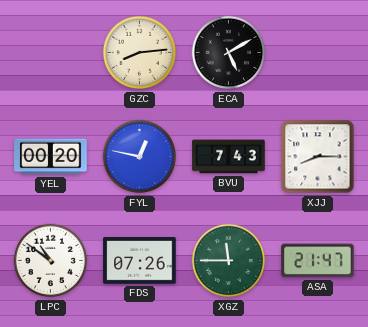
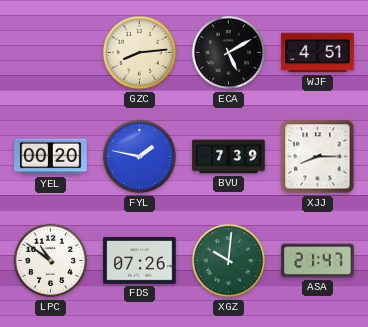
WJF: none -> 4:51 (318, 53)
FYL: 12:47 -> 1:47 (140, 157)
BVU: 7:43 -> 7:39 (229, 157)
XGZ: 11:45 -> 10:01 (229, 261)
